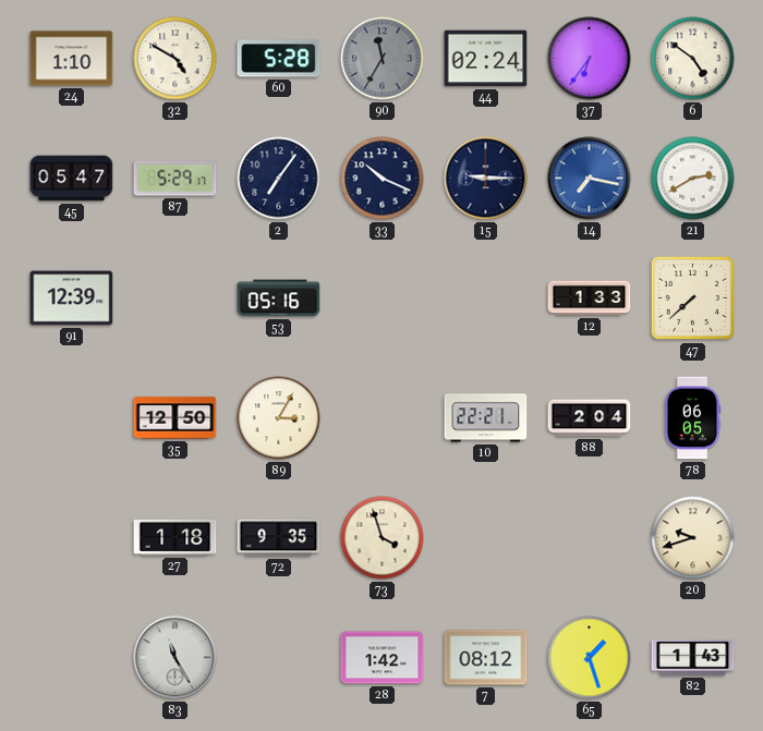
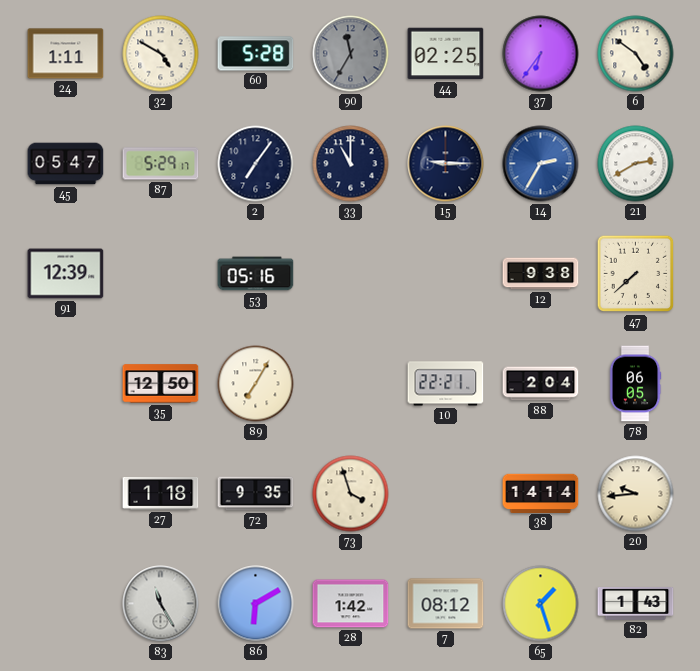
24: 1:10 -> 1:11 (66, 54)
44: 02:24 -> 02:25 (446, 54)
33: 10:19 -> 11:00 (351, 164)
14: 7:17 -> 2:35 (541, 164)
12: 1:33 -> 9:38 (541, 274)
89: 3:05 -> 7:05 (256, 384)
38: none -> 14:14 (541, 493)
20: 9:42 -> 9:44 (636, 494)
86: none -> 6:10 (256, 604)
